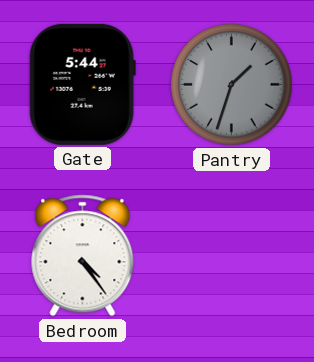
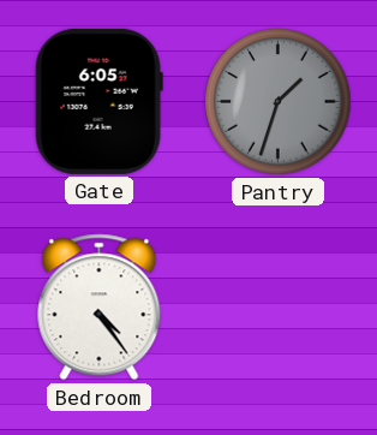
Gate: 5:44 -> 6:05 (98, 101)
